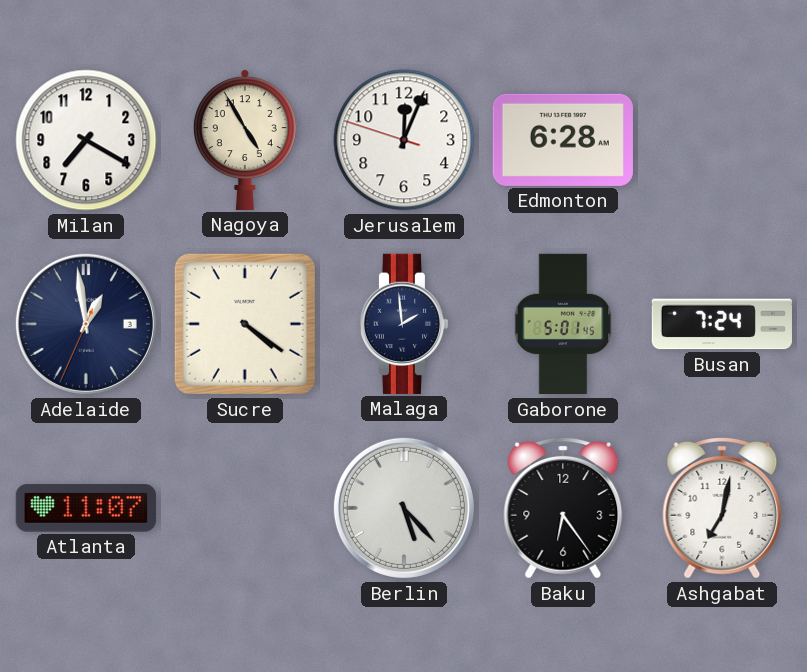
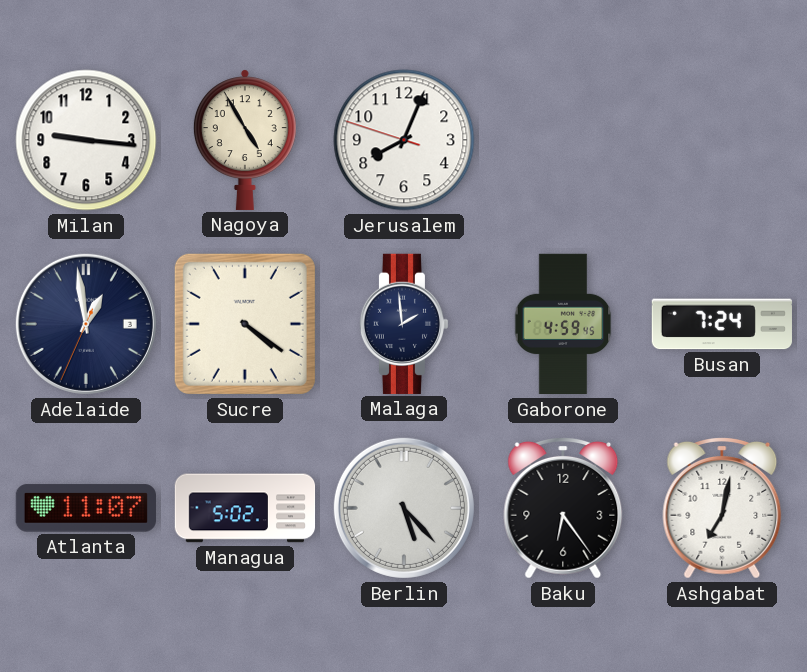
Milan: 7:20 -> 9:16 (86, 140)
Jerusalem: 12:03 -> 8:03 (404, 140)
Edmonton: 6:28 -> none (563, 140)
Gaborone: 5:01 -> 4:59 (563, 324)
Managua: none -> 5:02 (245, 508)
